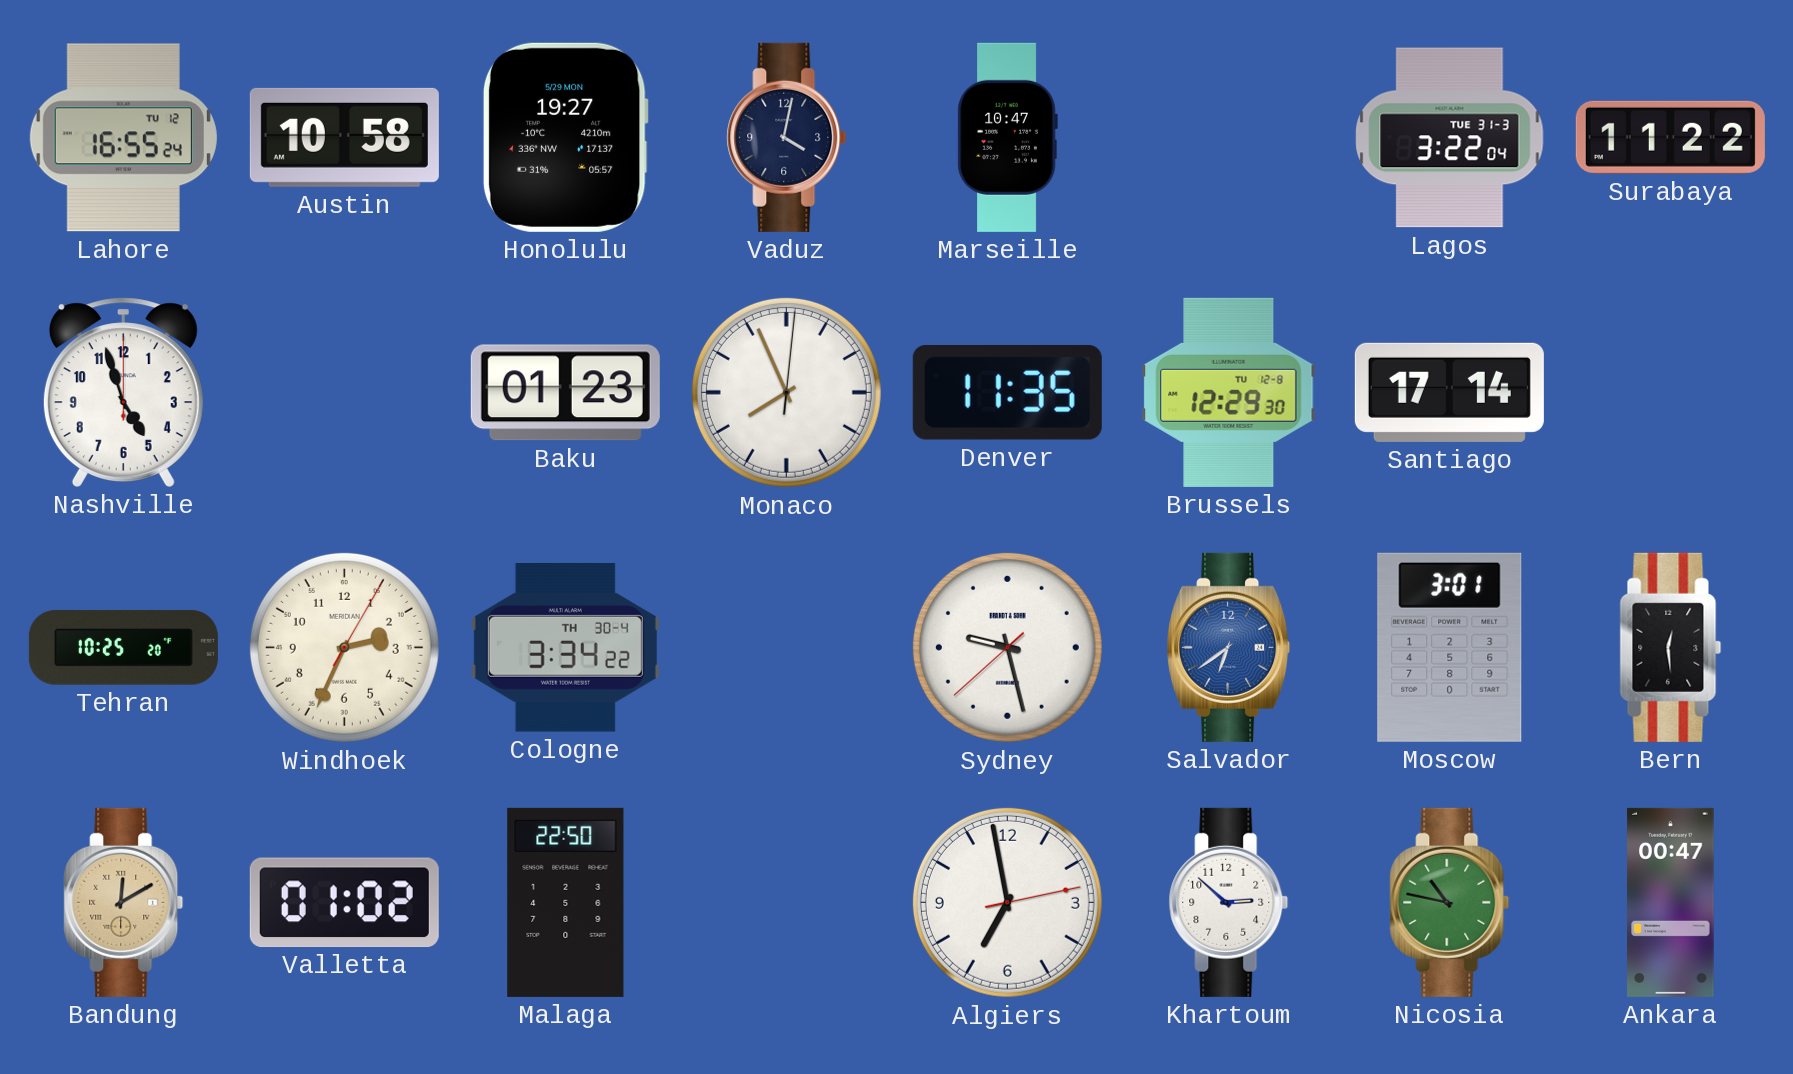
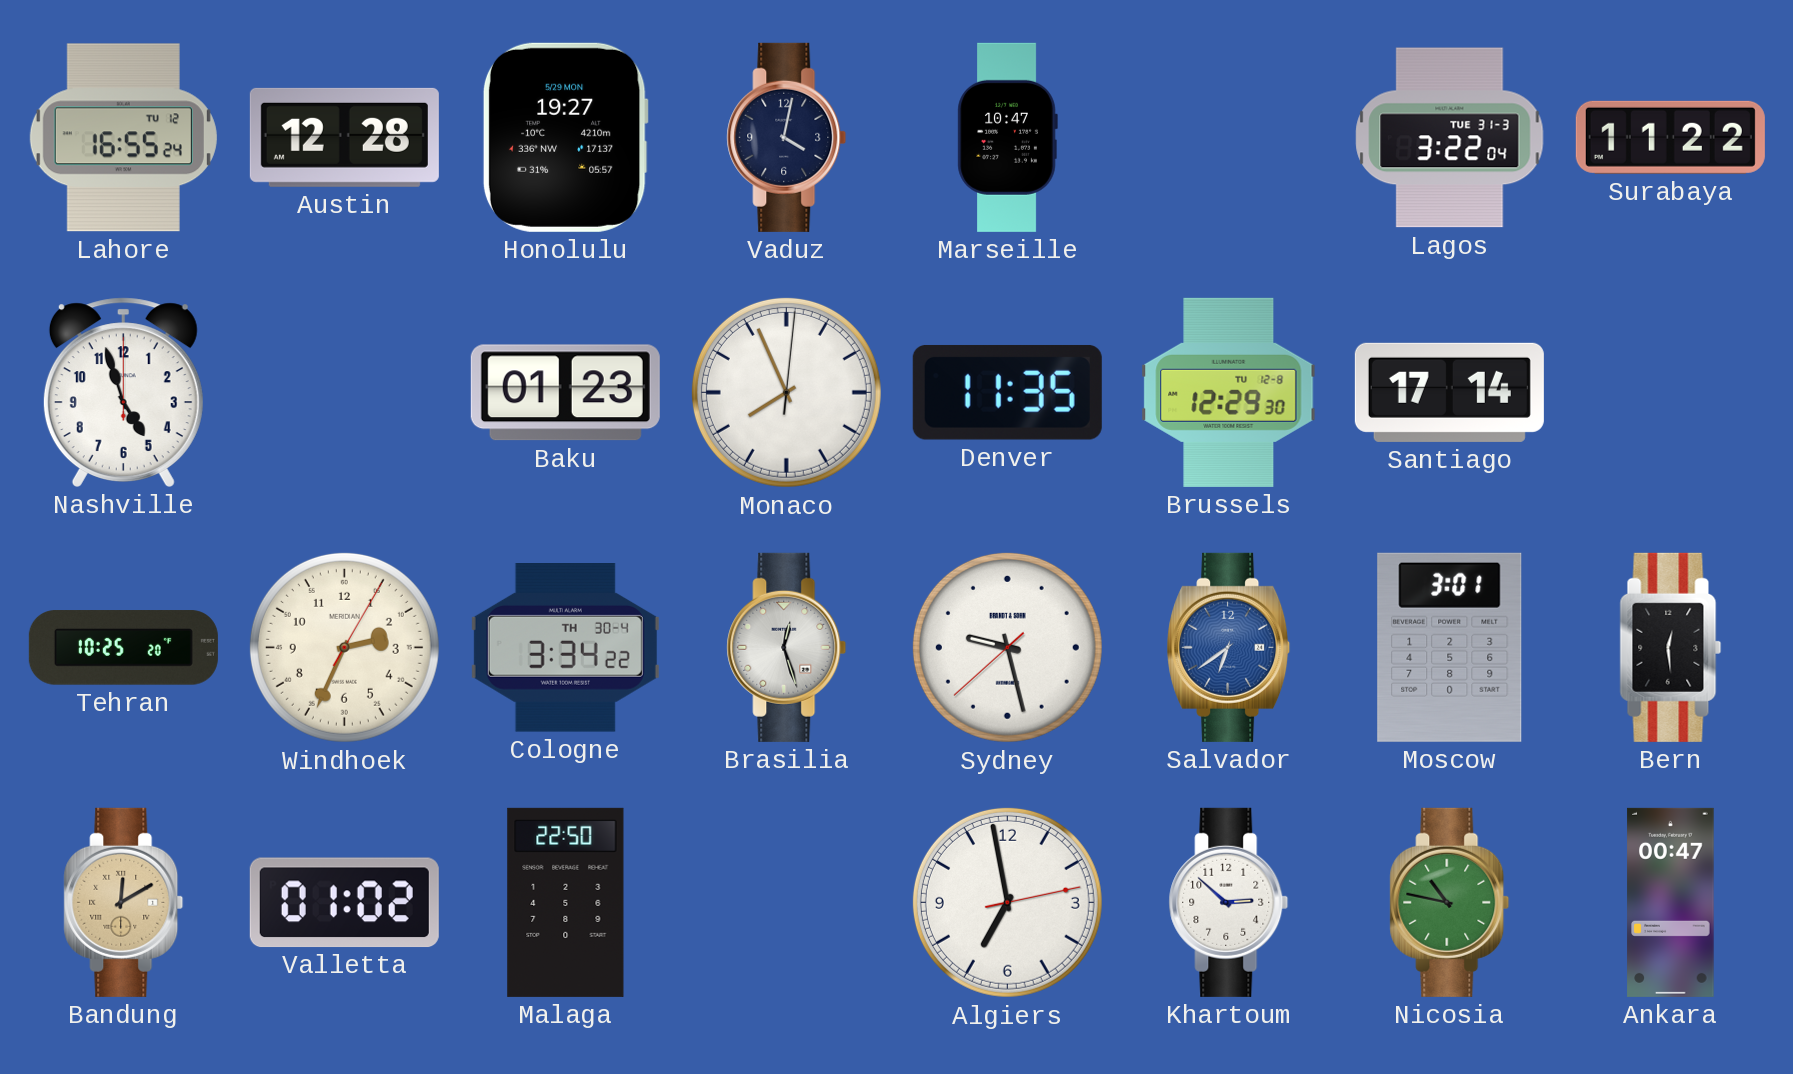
Austin: 10:58 -> 12:28 (344, 137)
Brasilia: none -> 12:27 (787, 647)
